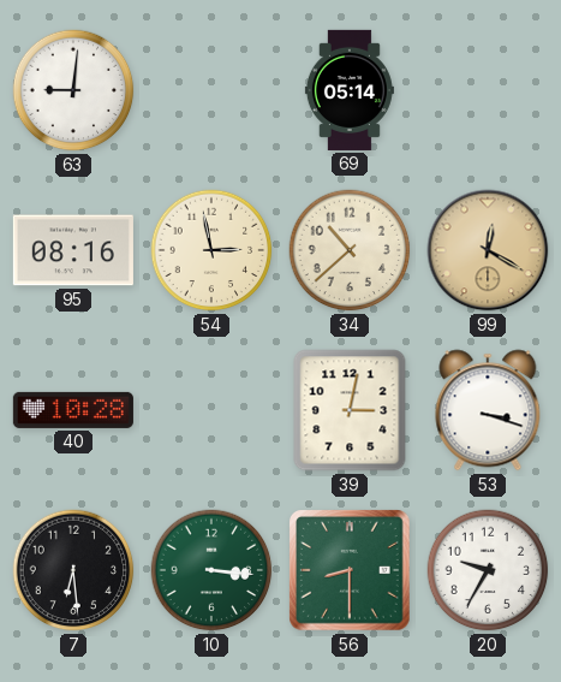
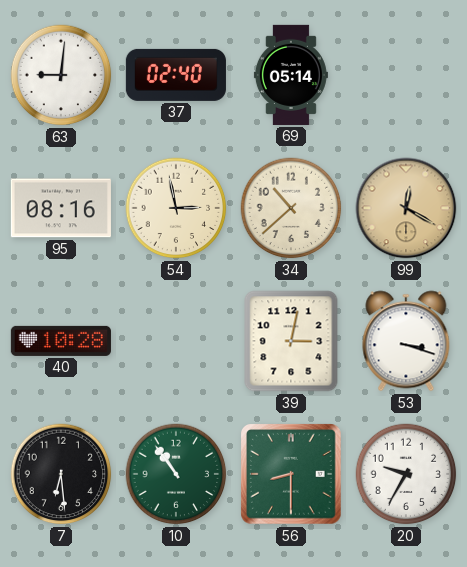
37: none -> 02:40 (176, 75)
10: 3:16 -> 10:54 (176, 474)
